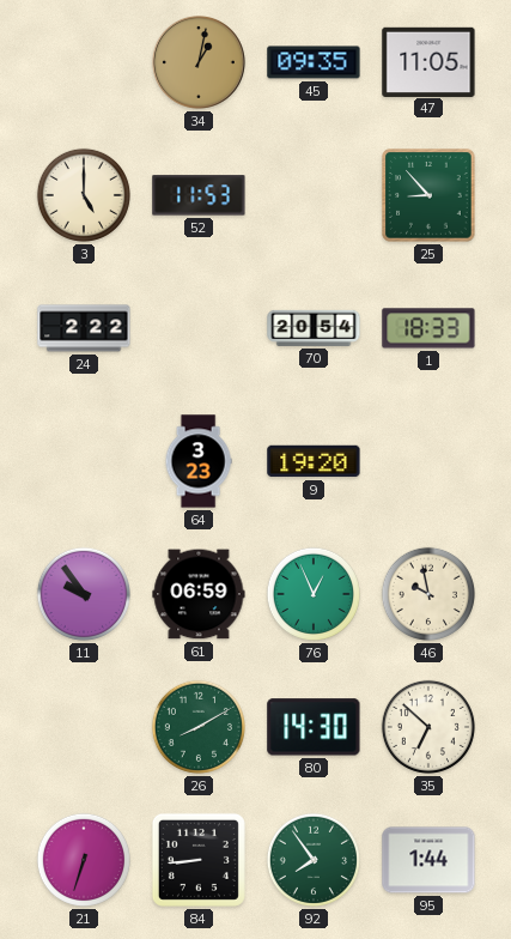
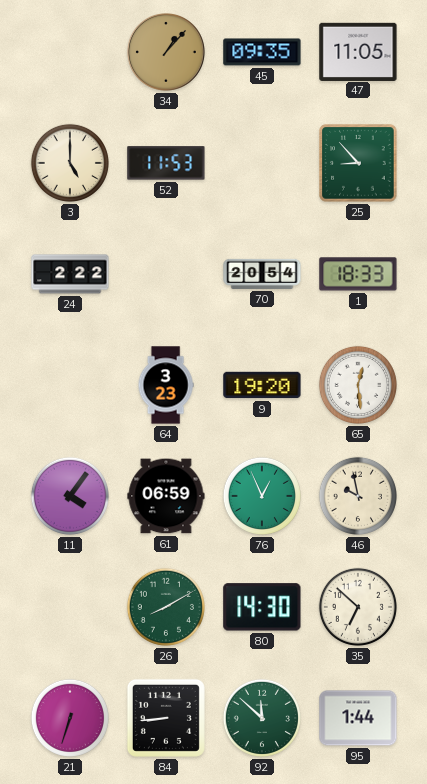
34: 1:02 -> 1:07 (167, 53)
65: none -> 12:29 (358, 385)
11: 9:54 -> 4:06 (70, 496)
92: 7:54 -> 11:52 (262, 718)
